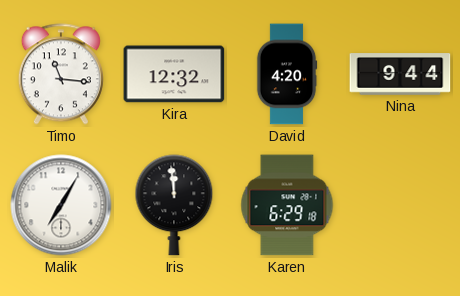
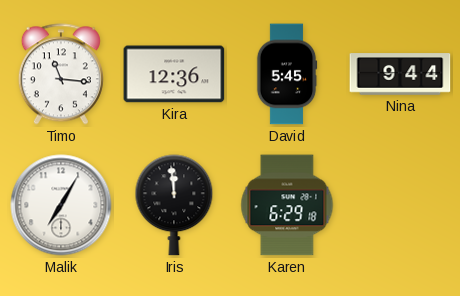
Kira: 12:32 -> 12:36 (174, 74)
David: 4:20 -> 5:45 (287, 74)
